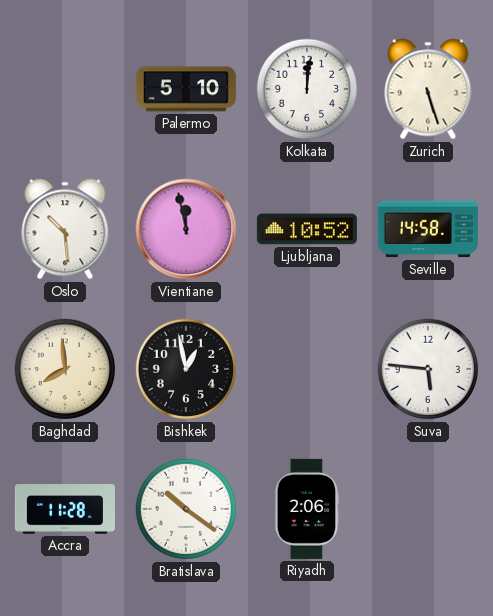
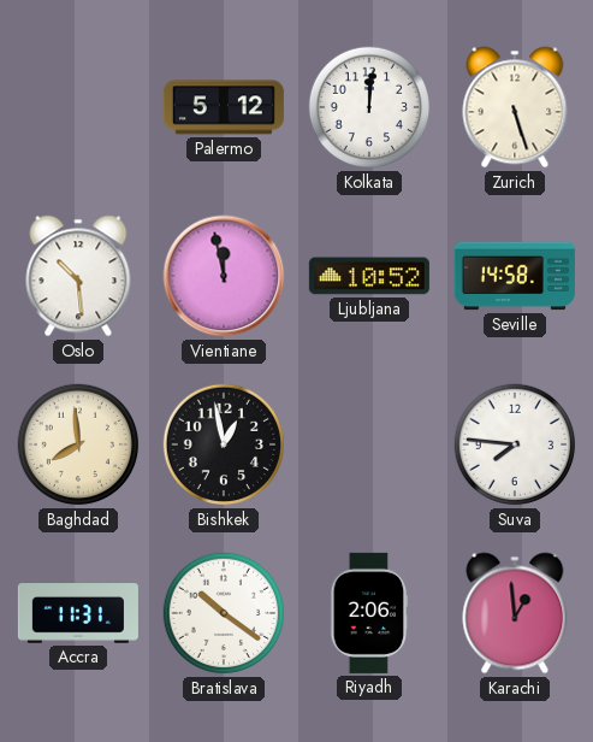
Palermo: 5:10 -> 5:12 (224, 107)
Suva: 5:46 -> 7:46 (515, 444)
Accra: 11:28 -> 11:31 (78, 613)
Karachi: none -> 12:59 (515, 613)
